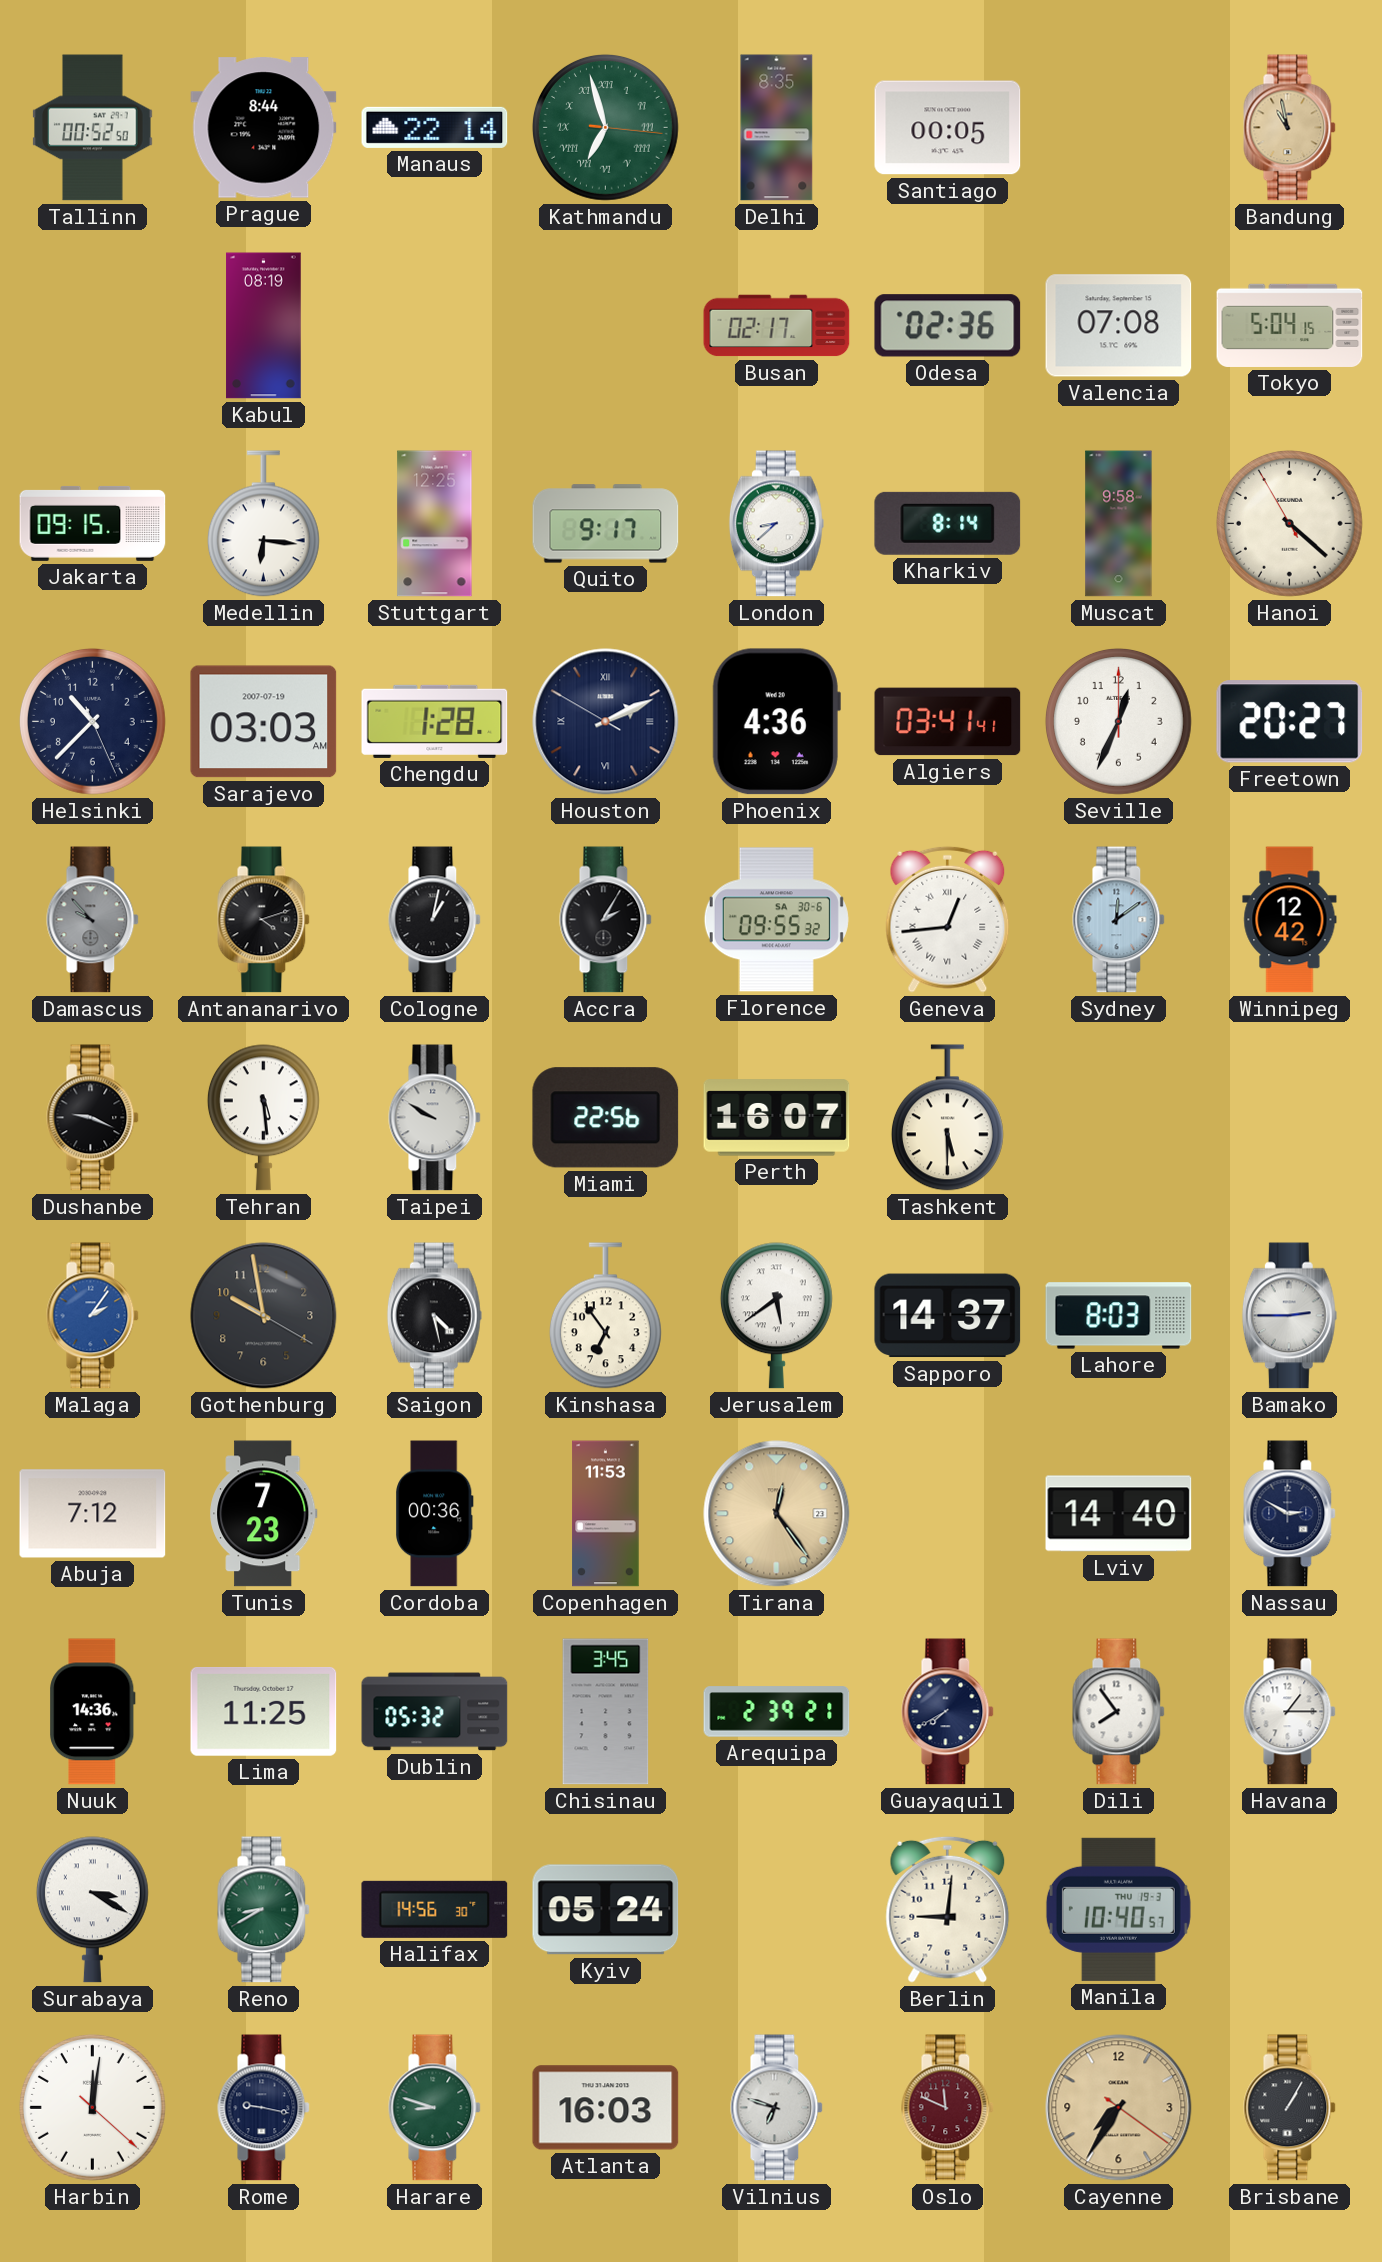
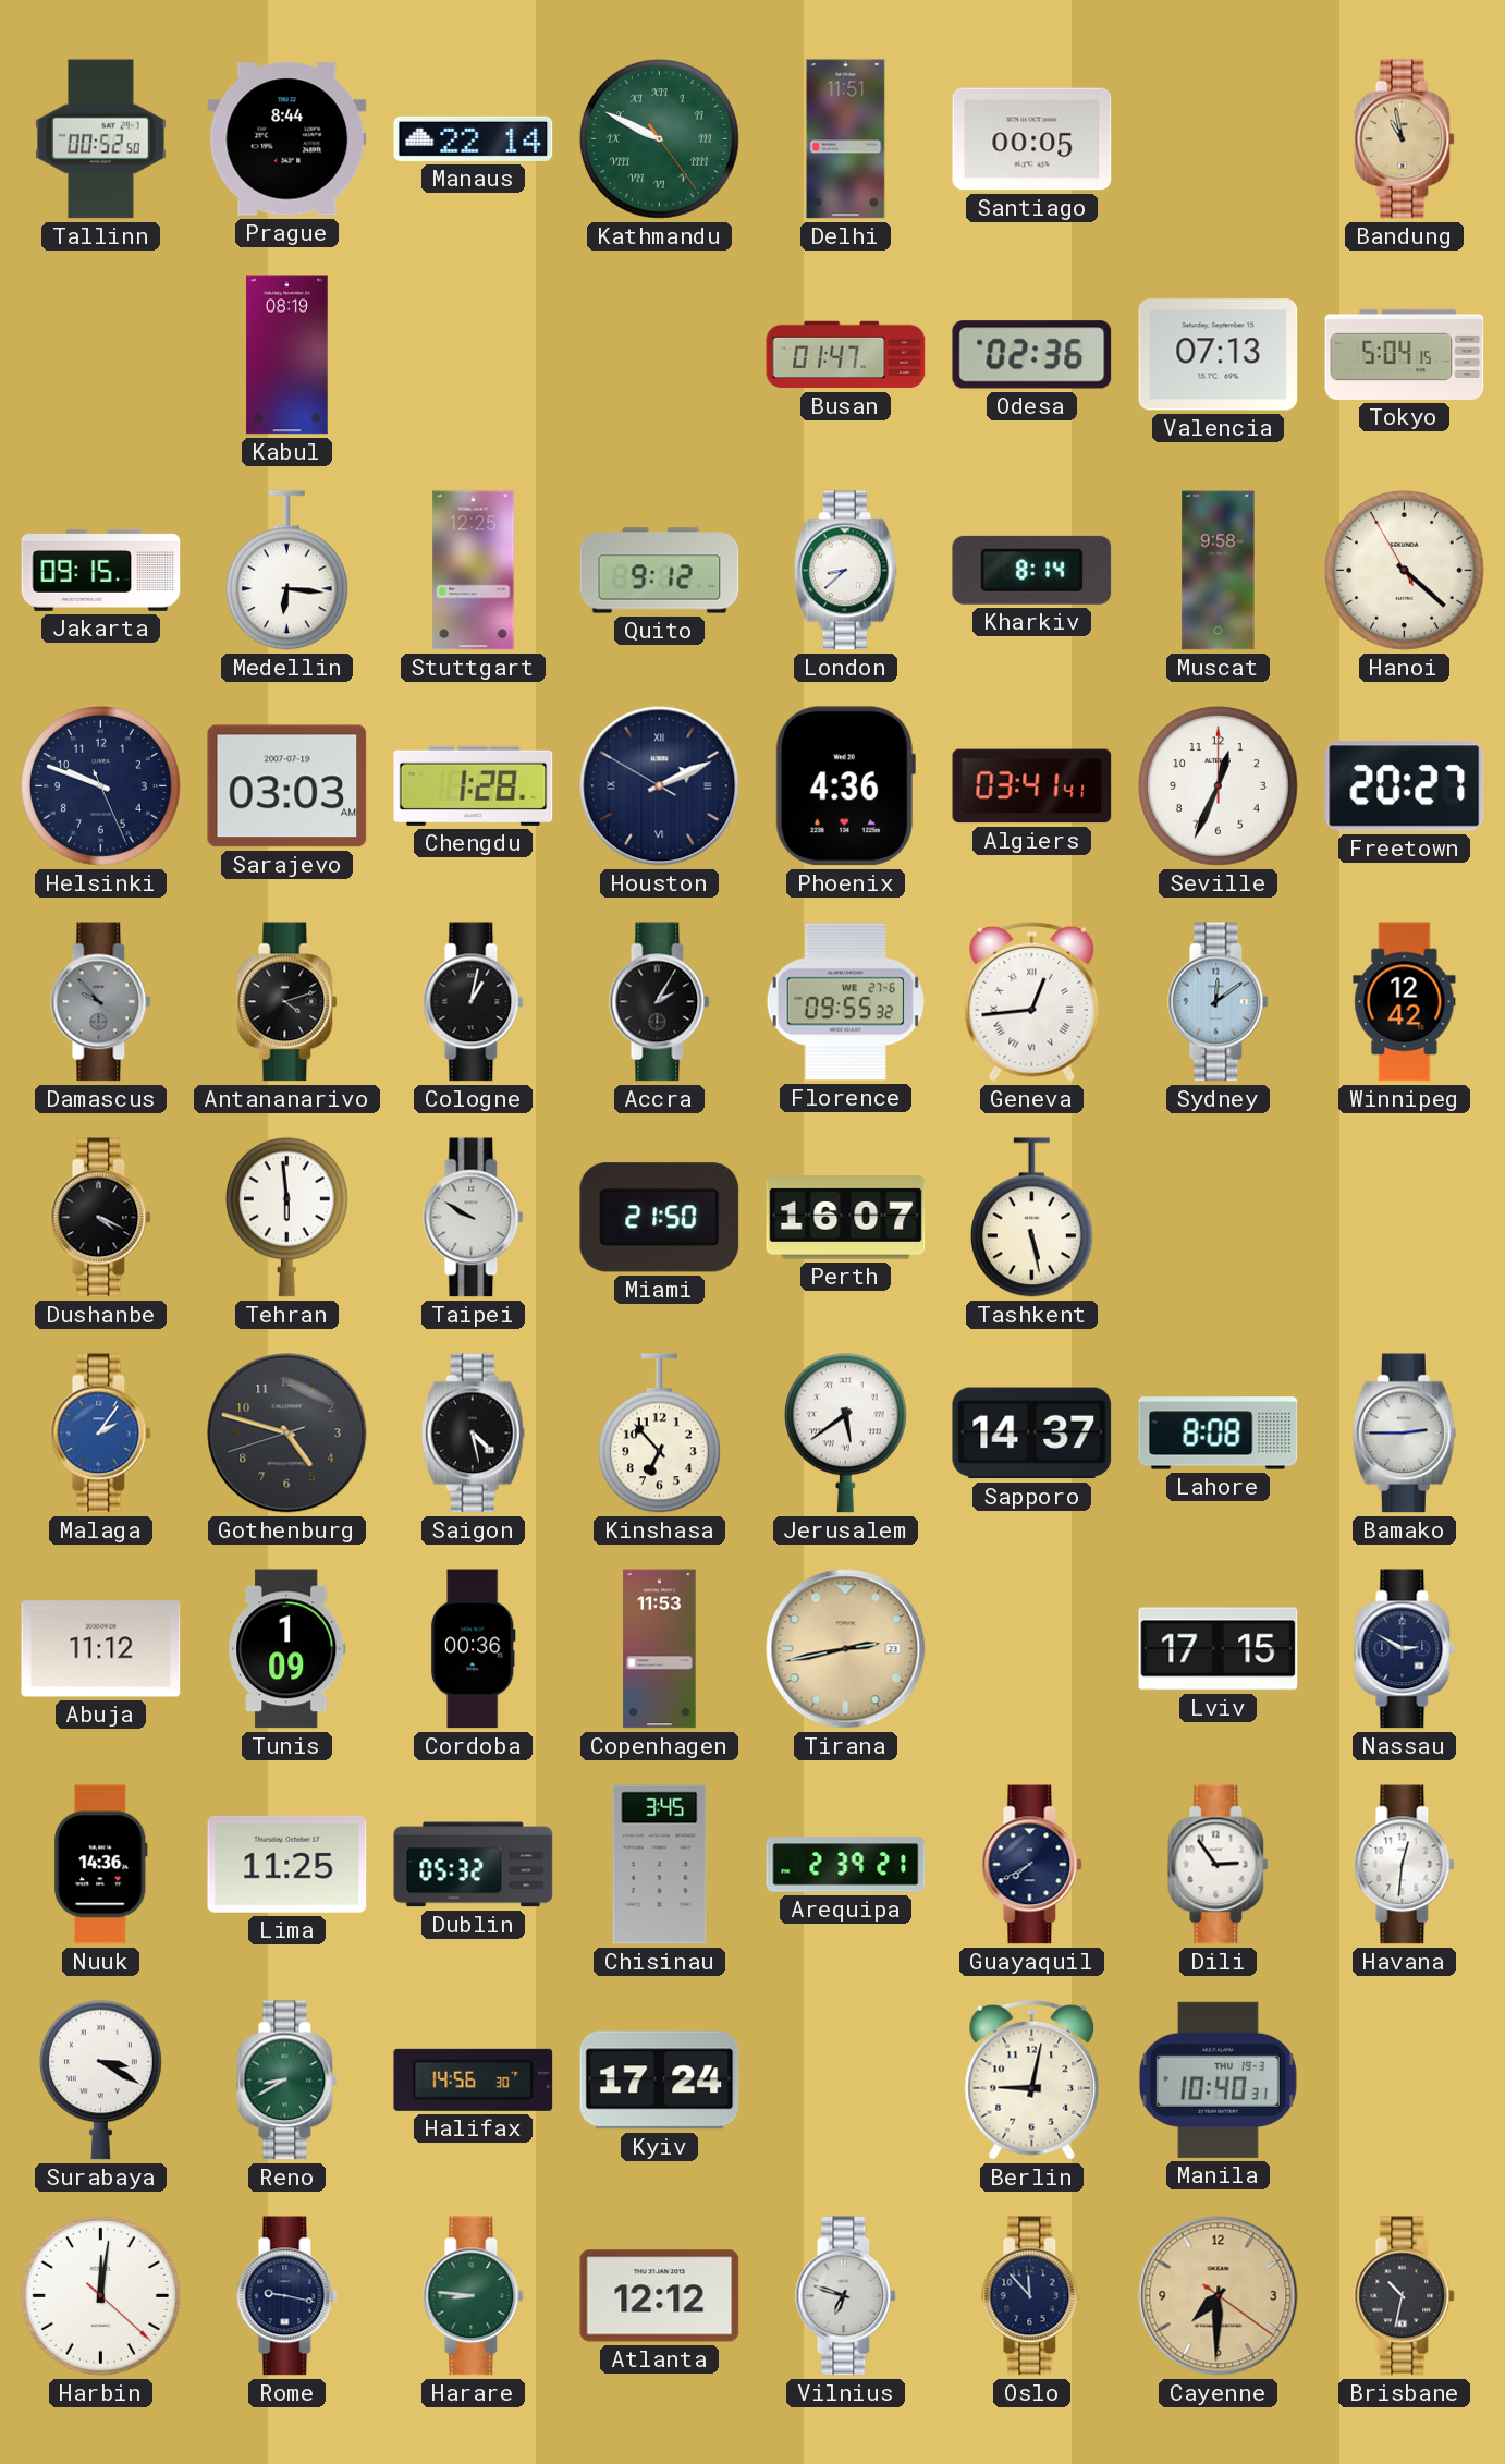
Kathmandu: 6:57 -> 9:49 (659, 138)
Delhi: 8:35 -> 11:51 (846, 139)
Busan: 02:17 -> 01:47 (846, 355)
Valencia: 07:08 -> 07:13 (1219, 355)
Quito: 9:17 -> 9:12 (660, 571)
Helsinki: 10:37 -> 9:48 (100, 785)
Florence date: SA 30-6 -> WE 27-6 (845, 1002)
Dushanbe: 9:19 -> 4:19 (101, 1218)
Tehran: 5:29 -> 5:59 (286, 1218)
Miami: 22:56 -> 21:50 (660, 1218)
Tashkent: 5:30 -> 5:28 (1031, 1218)
Gothenburg: 9:58 -> 4:47 (287, 1434)
Kinshasa: 6:54 -> 6:53 (659, 1434)
Lahore: 8:03 -> 8:08 (1219, 1434)
Abuja: 7:12 -> 11:12 (101, 1649)
Tunis: 7:23 -> 1:09 (287, 1649)
Tirana: 12:24 -> 2:43 (846, 1649)
Lviv: 14:40 -> 17:15 (1219, 1649)
Dili: 7:54 -> 2:54 (1219, 1865)
Havana: 1:15 -> 12:31 (1405, 1865)
Kyiv: 05:24 -> 17:24 (660, 2081)
Berlin: 9:01 -> 9:02 (1032, 2079)
Manila: 10:40:57 -> 10:40:31 (1218, 2079)
Harare: 8:48 -> 8:46 (474, 2296)
Atlanta: 16:03 -> 12:12 (660, 2296)
Oslo: 11:49 -> 11:53 (1032, 2296)
Oslo dial: burgundy -> navy (1032, 2296)
Cayenne: 7:35 -> 7:30 (1219, 2296)
Brisbane: 1:05 -> 10:32 (1405, 2296)
